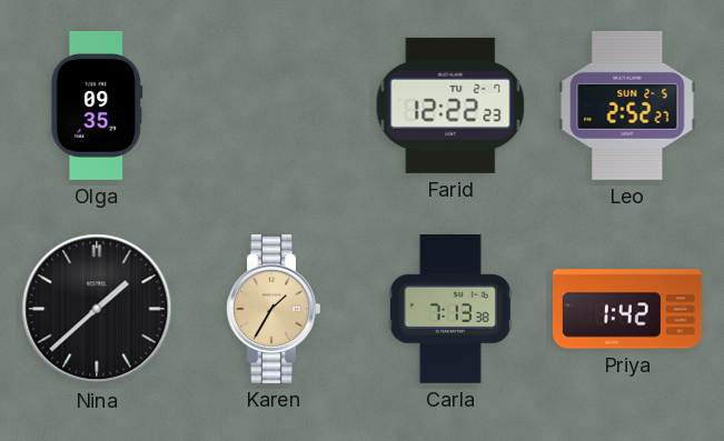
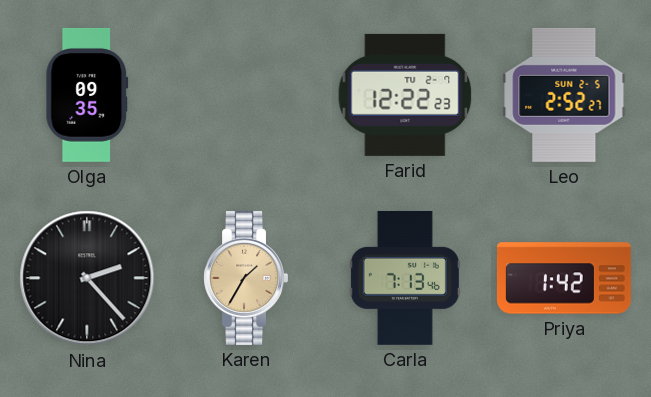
Nina: 1:38 -> 2:23 (87, 278)
Carla: 7:13:38 -> 7:13:46 (405, 278)
